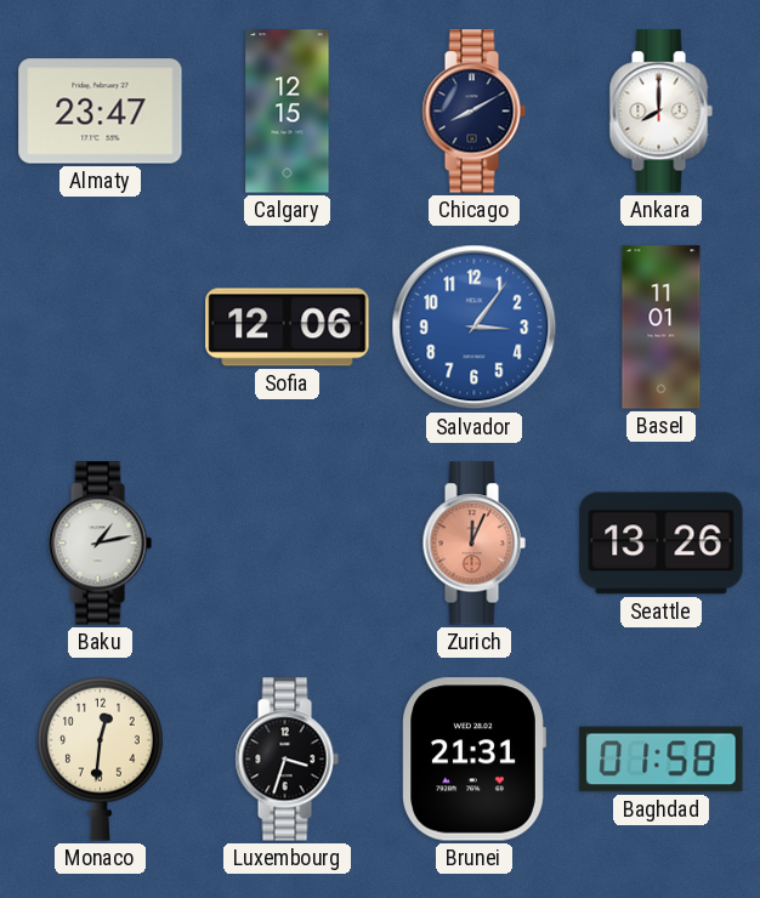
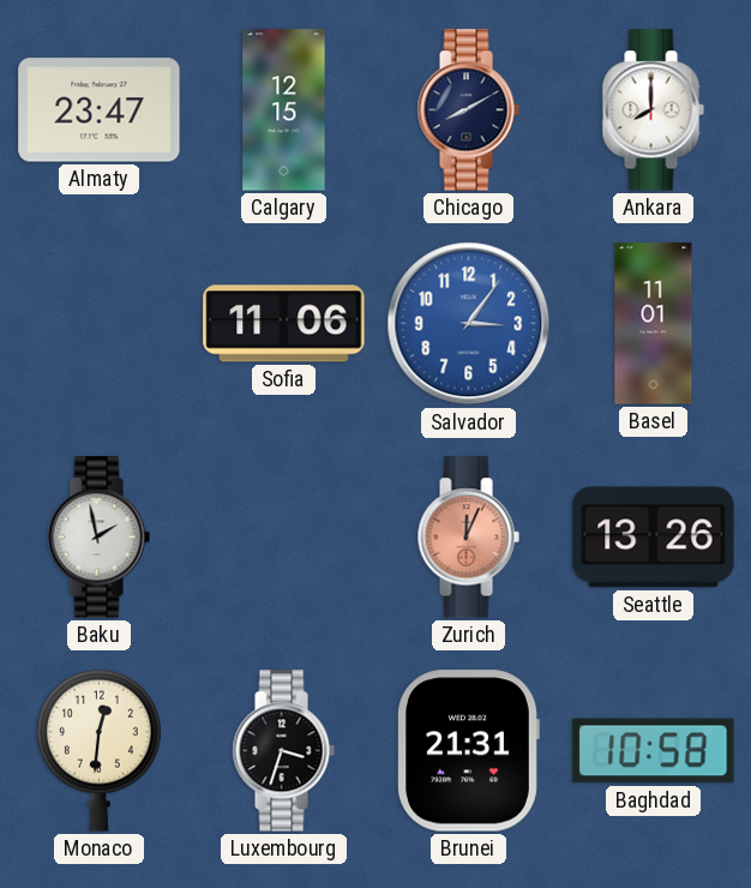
Sofia: 12:06 -> 11:06 (284, 324)
Baku: 1:13 -> 1:58 (98, 538)
Baghdad: 01:58 -> 10:58 (654, 751)
